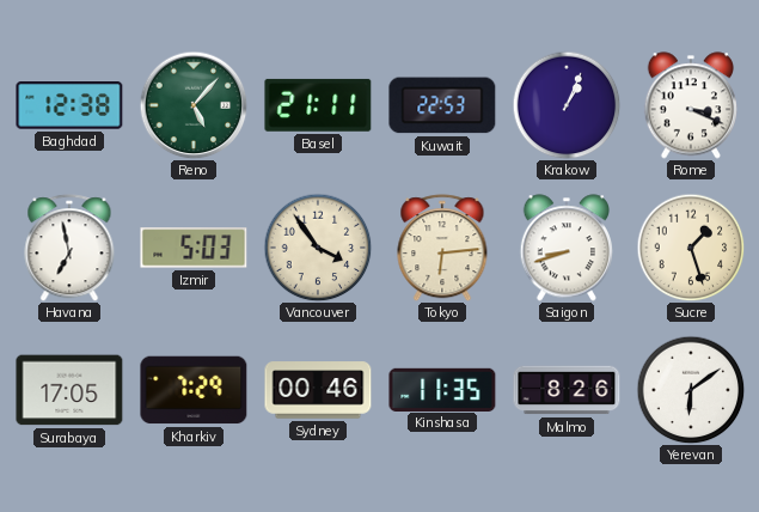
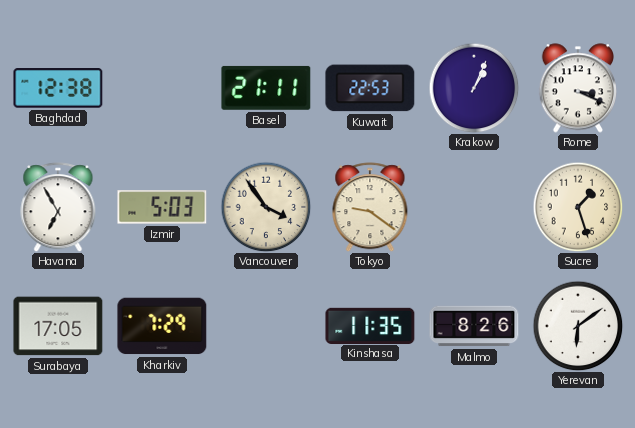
Reno: 5:07 -> none (194, 105)
Havana: 6:58 -> 6:55 (58, 207)
Tokyo: 6:14 -> 9:21 (370, 207)
Saigon: 8:42 -> none (565, 248)
Sydney: 00:46 -> none (318, 390)
